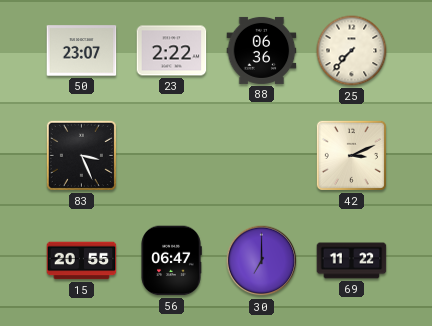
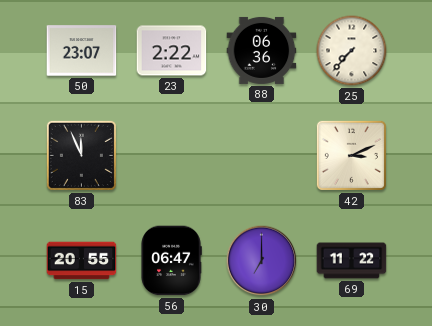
83: 3:26 -> 11:56 (81, 155)
